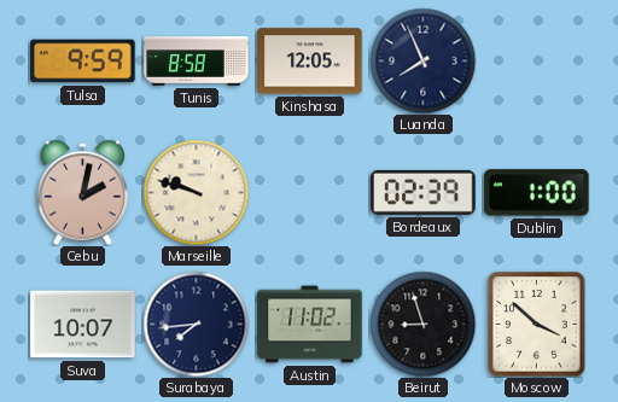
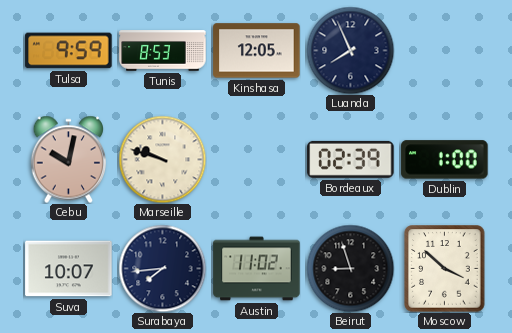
Tunis: 8:58 -> 8:53 (163, 51)
Cebu: 2:02 -> 10:02 (69, 159)
